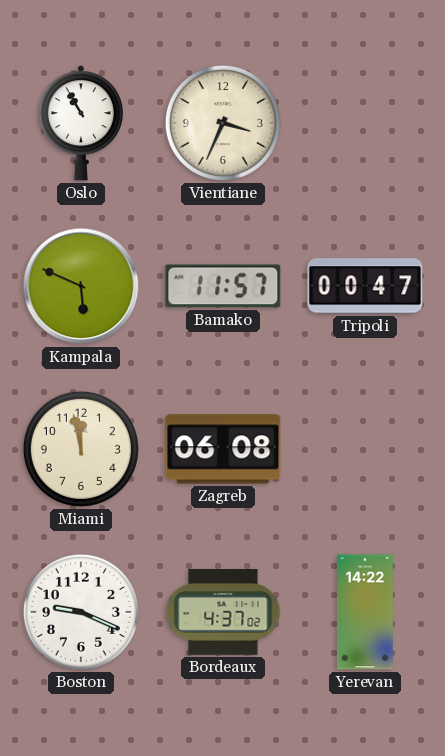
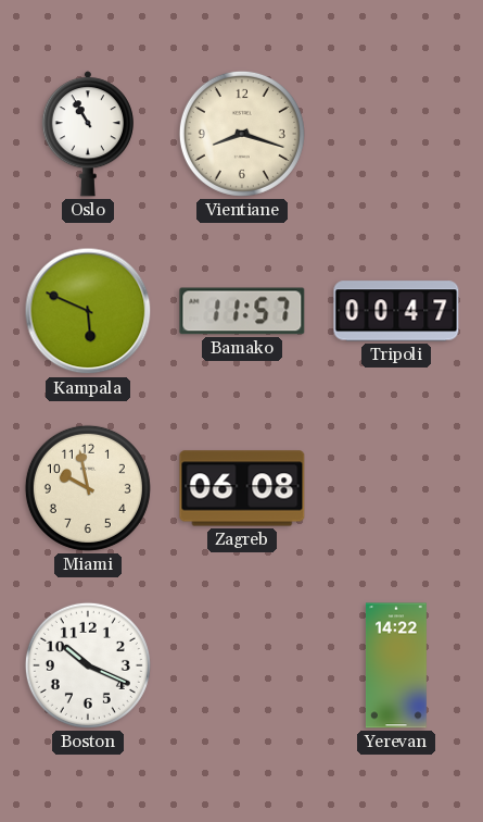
Vientiane: 3:34 -> 8:18 (242, 134)
Miami: 11:58 -> 9:58 (88, 488)
Boston: 9:19 -> 10:19 (88, 665)
Bordeaux: 4:37 -> none (223, 612)
